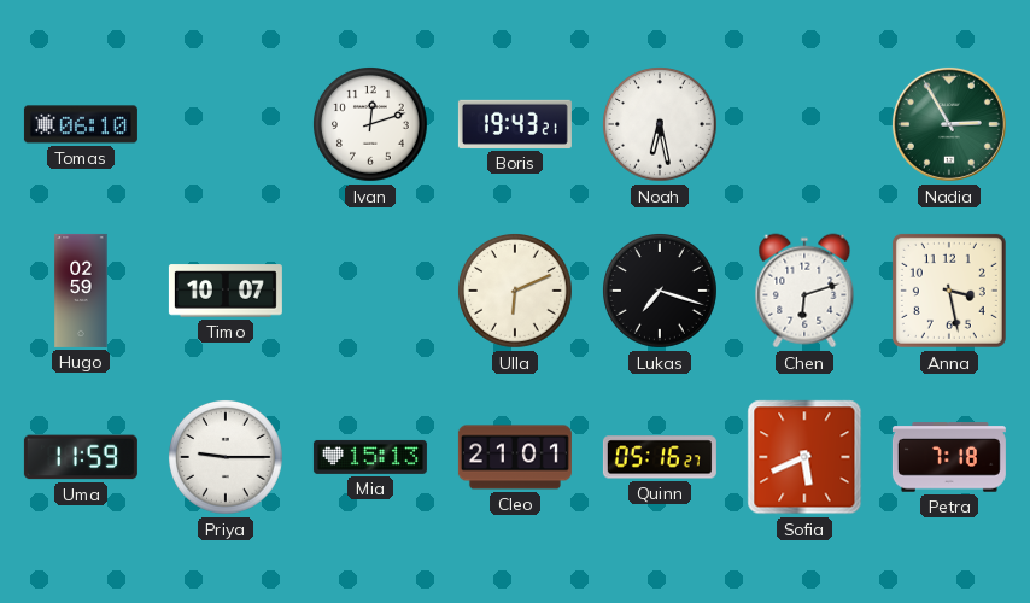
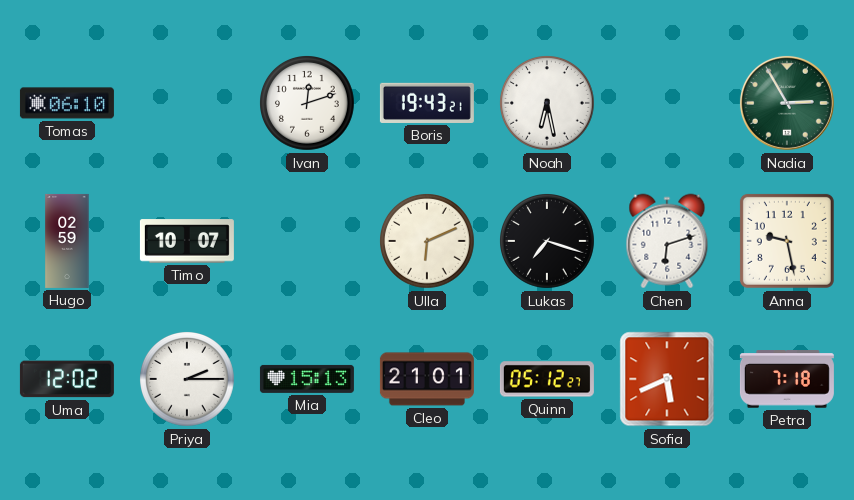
Anna: 3:28 -> 9:28 (787, 241)
Uma: 11:59 -> 12:02 (67, 379)
Priya: 9:15 -> 2:15 (188, 380)
Quinn: 05:16 -> 05:12 (547, 379)
